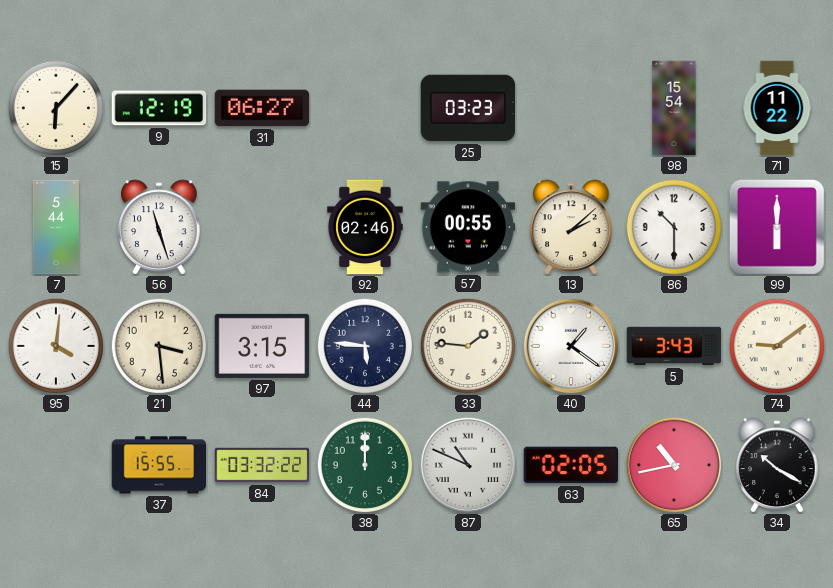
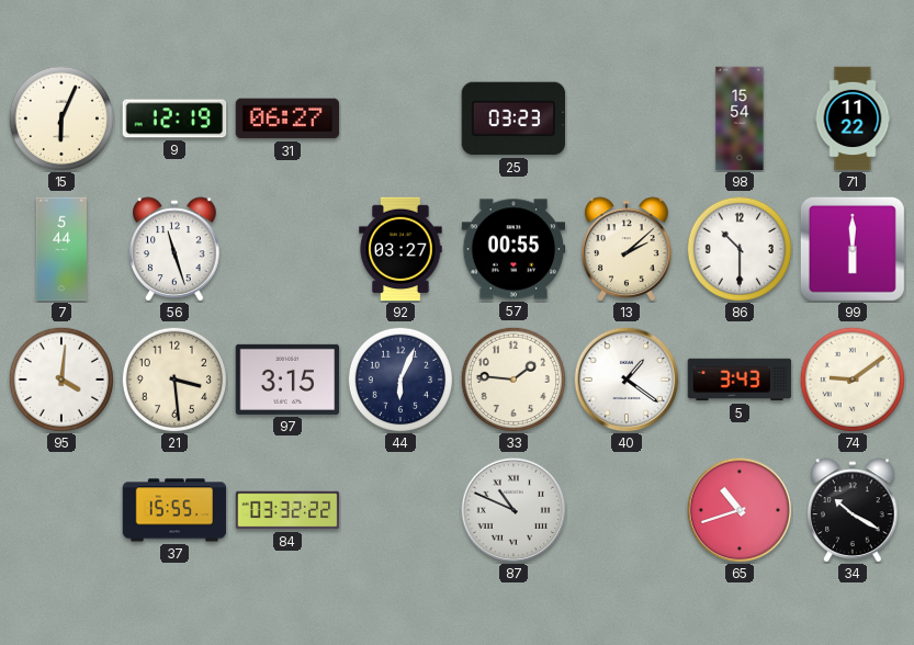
15: 6:07 -> 6:04 (60, 117)
92: 02:46 -> 03:27 (400, 249)
44: 5:46 -> 6:04 (399, 378)
38: 12:00 -> none (364, 464)
63: 02:05 -> none (571, 465)
65: 10:43 -> 10:42 (740, 510)
